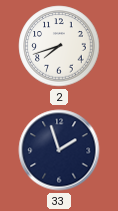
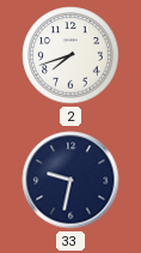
33: 1:57 -> 9:32 (70, 180)
